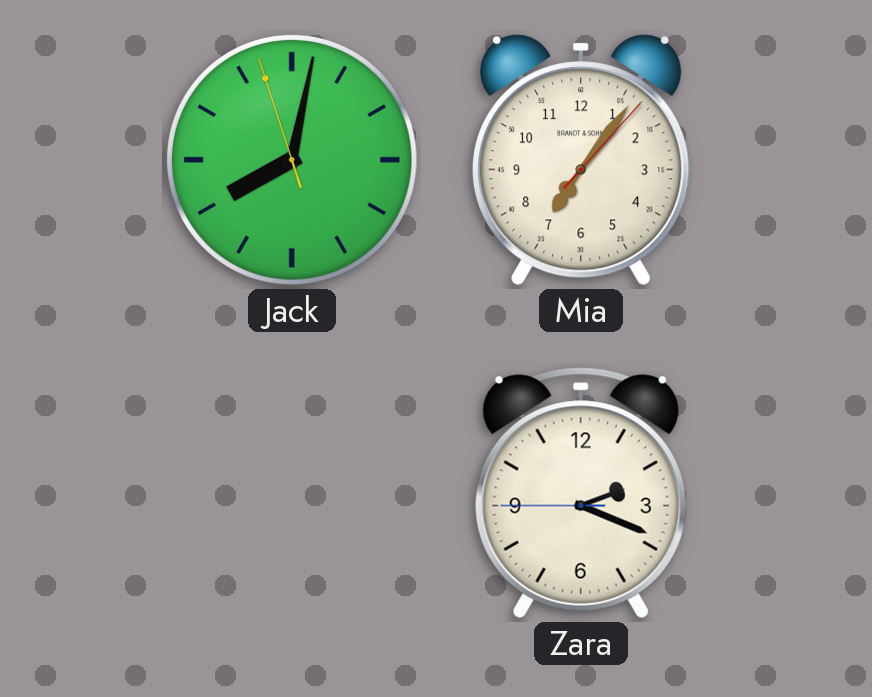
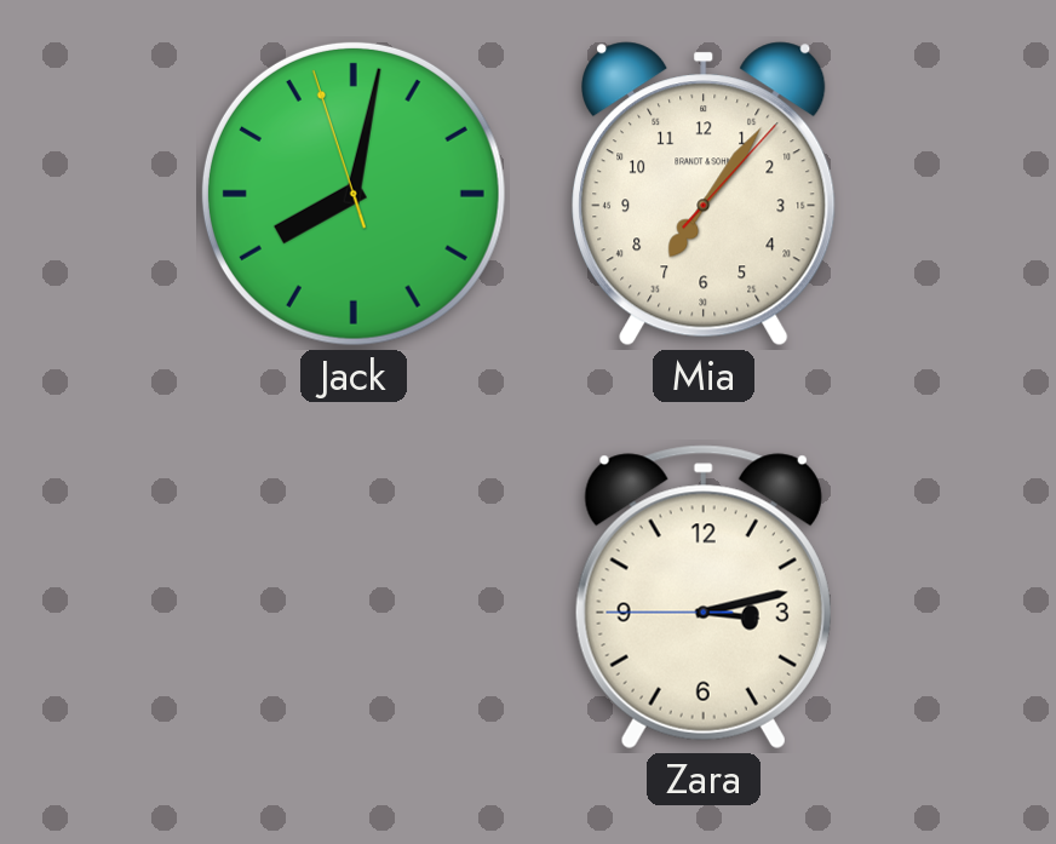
Zara: 2:18 -> 3:12 (704, 597)
